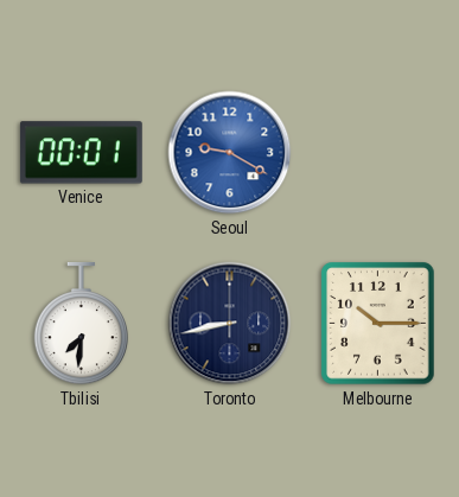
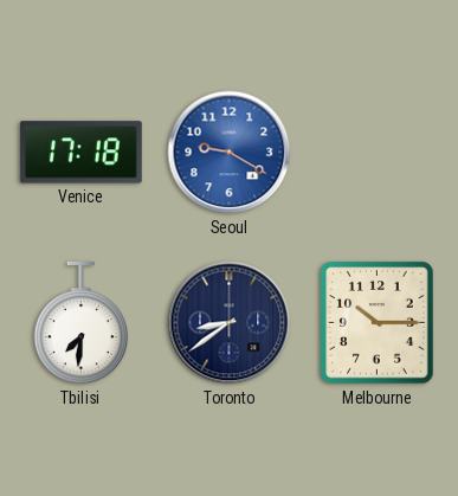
Venice: 00:01 -> 17:18 (80, 153)
Toronto: 8:43 -> 8:39 (230, 323)
